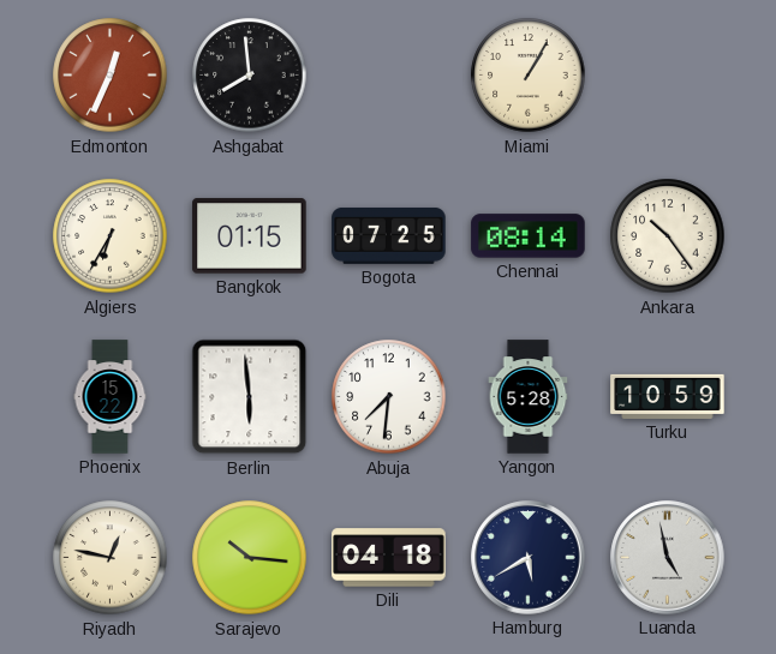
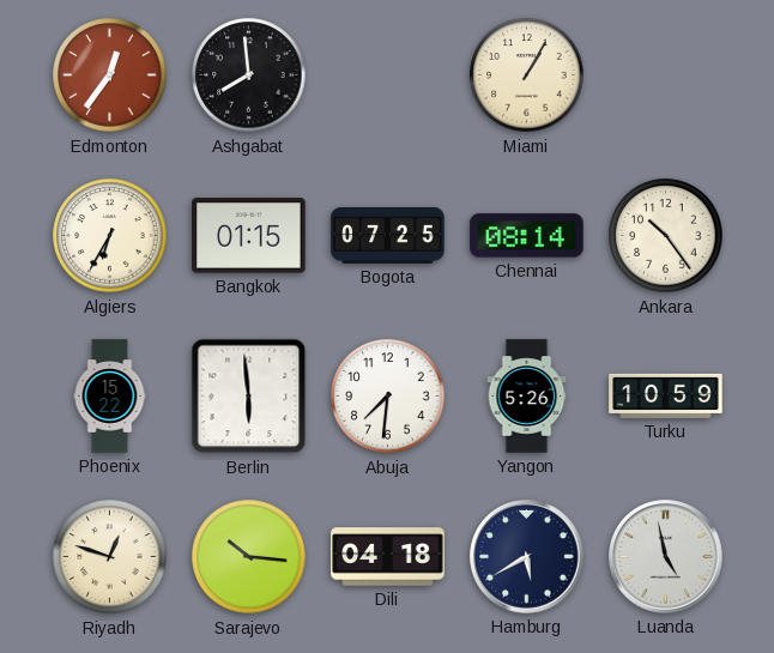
Edmonton: 12:34 -> 12:36 (110, 75)
Yangon: 5:28 -> 5:26 (527, 397)
Riyadh: 12:47 -> 12:48 (110, 557)
